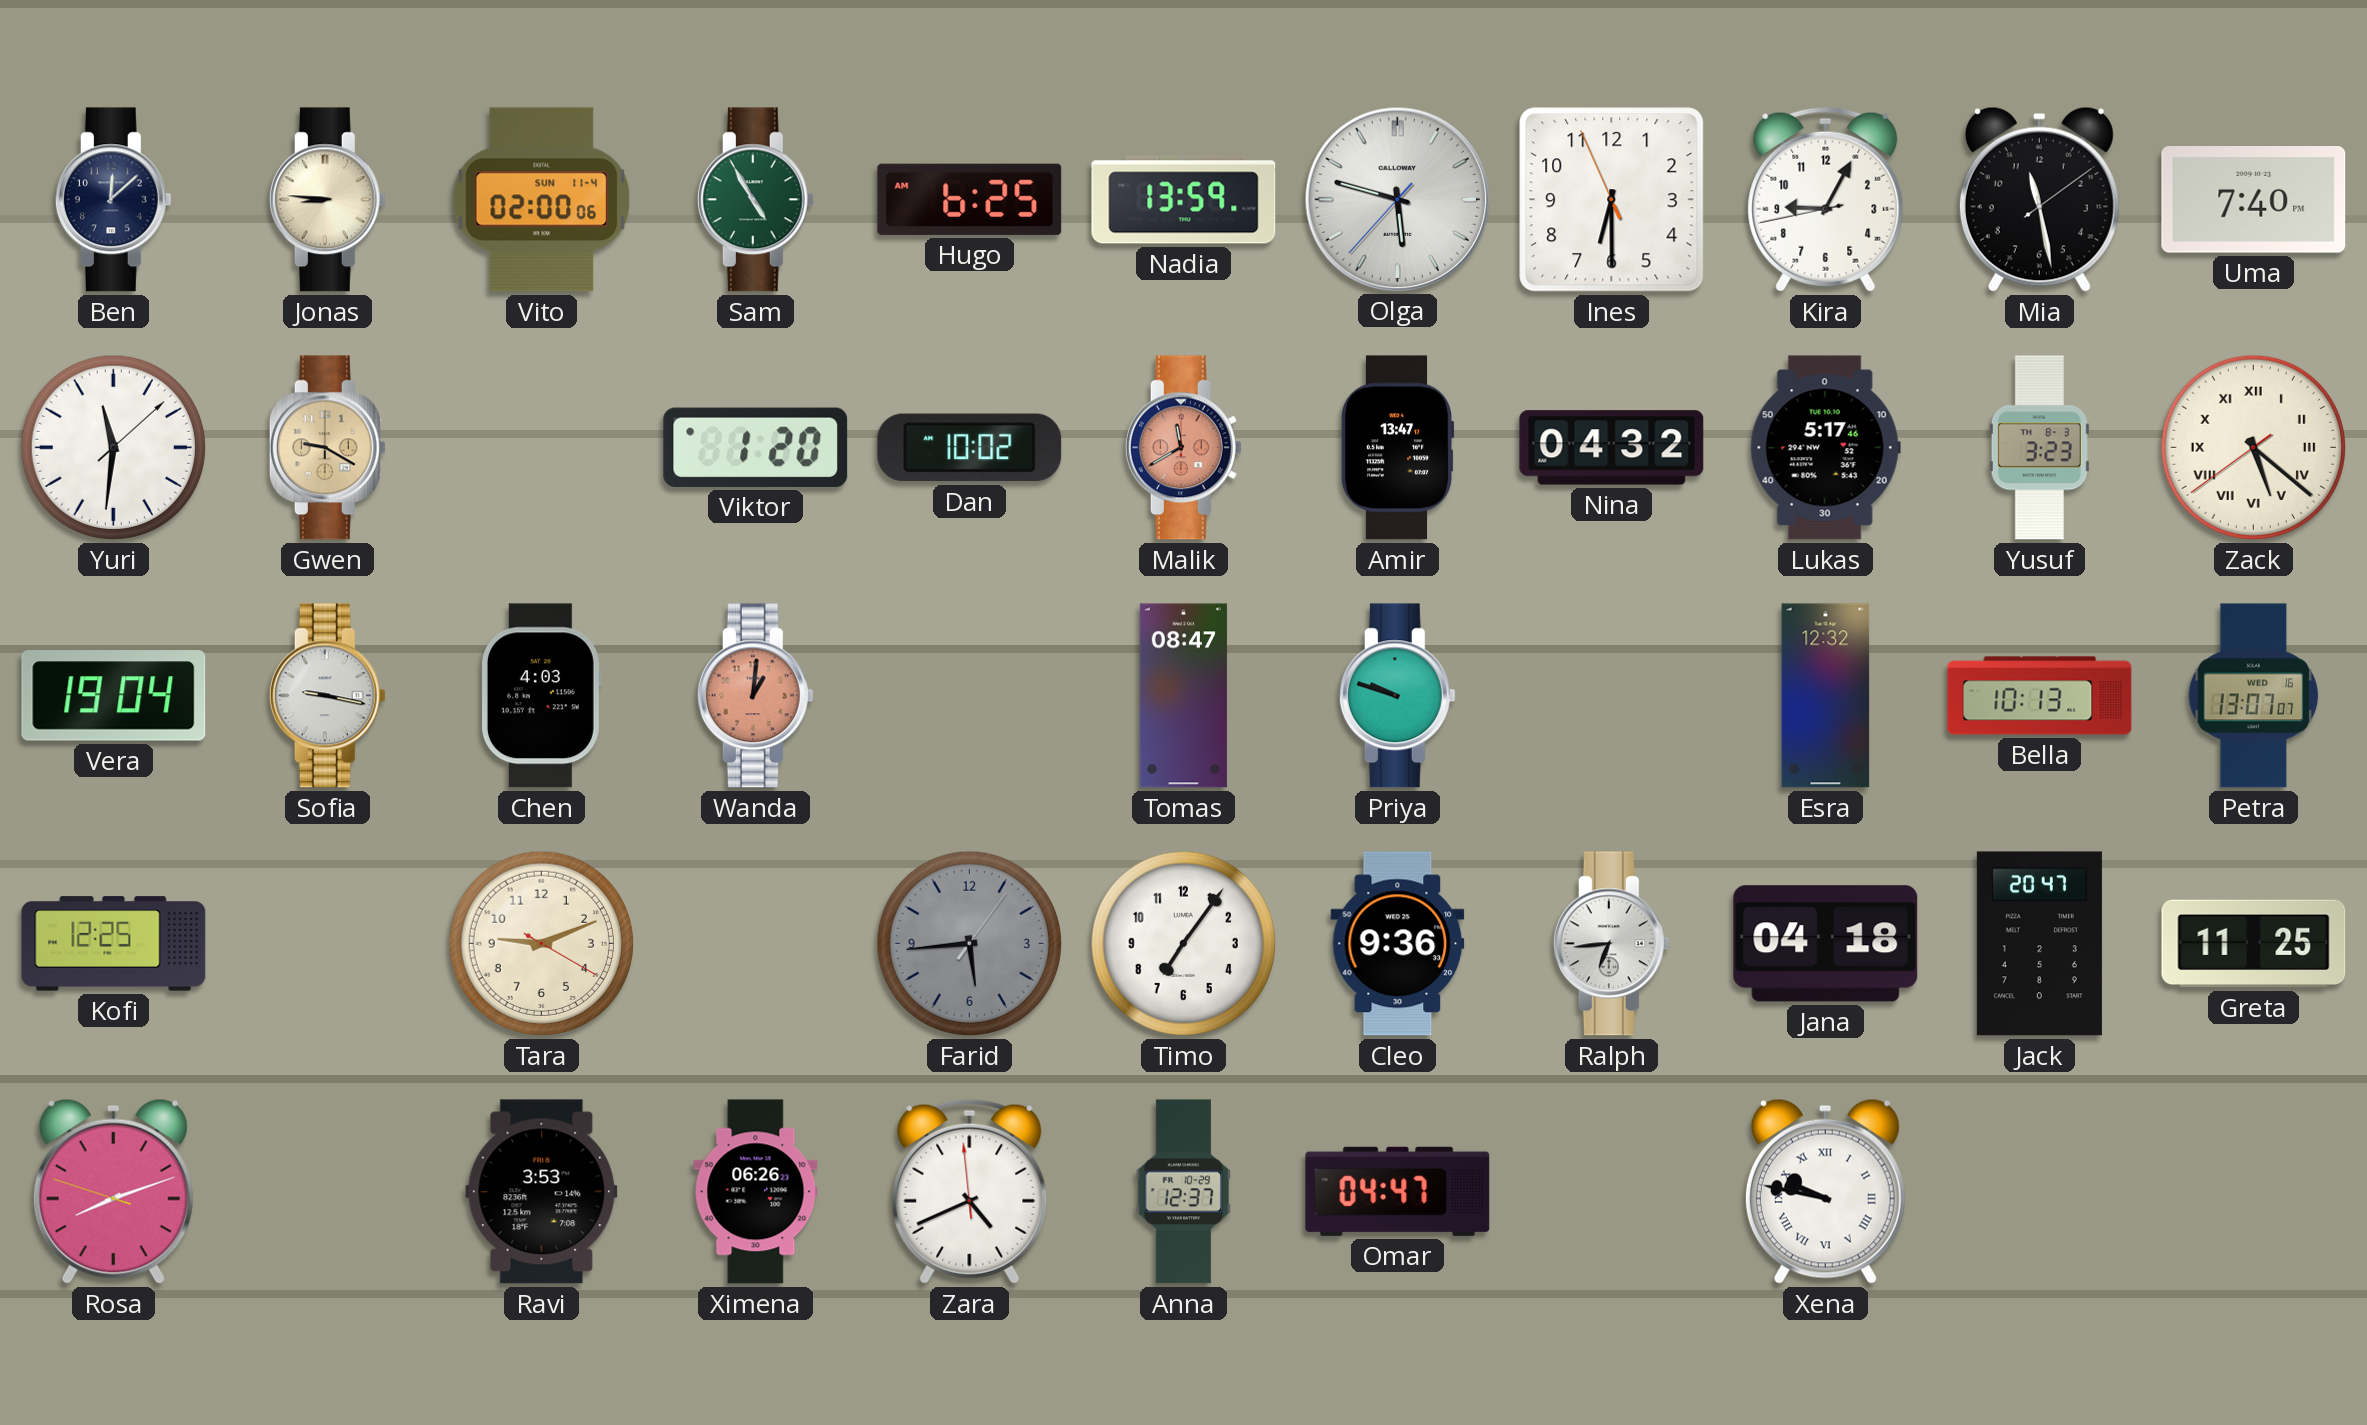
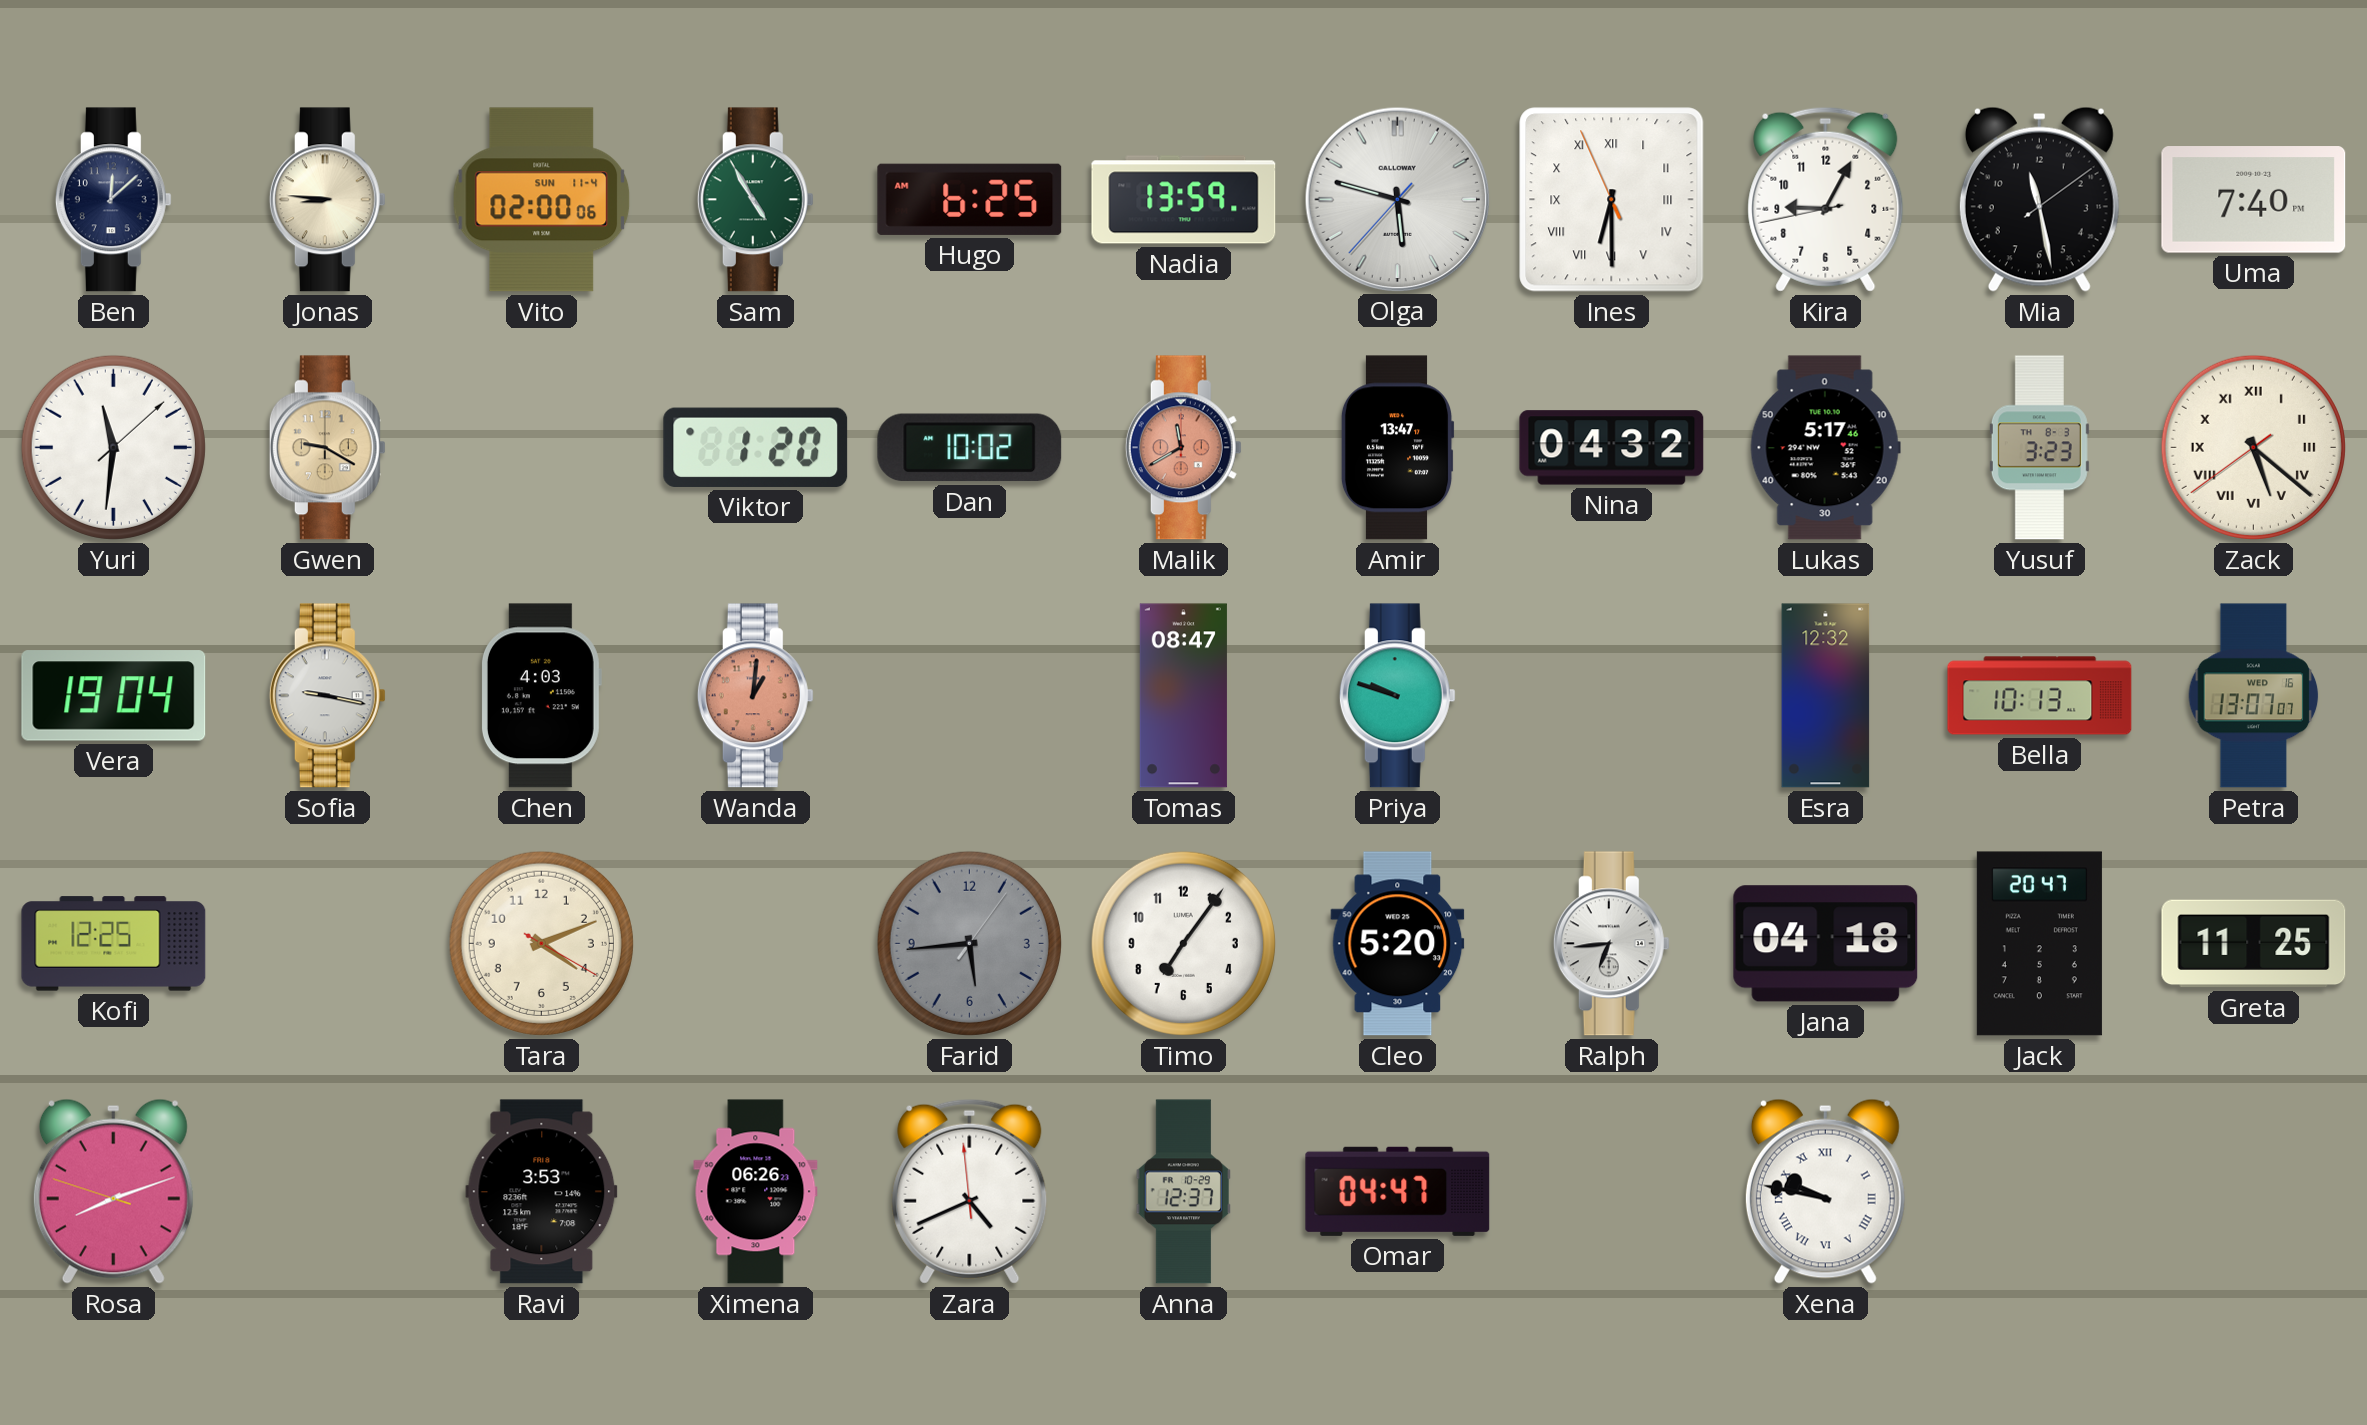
Ines numerals: Arabic -> Roman (1612, 200)
Tara: 9:11 -> 4:11 (541, 943)
Cleo: 9:36 -> 5:20 (1398, 944)
